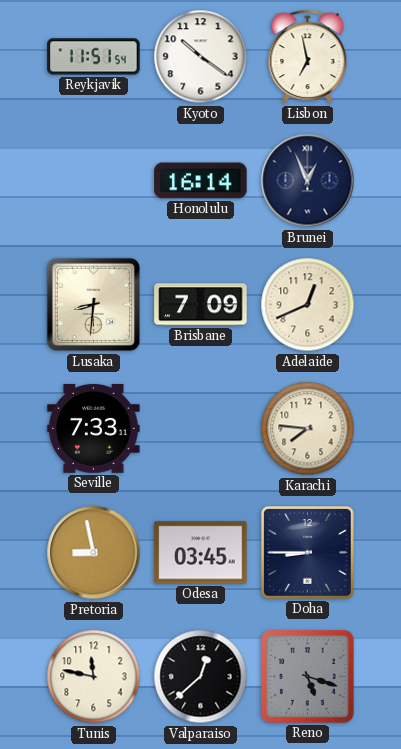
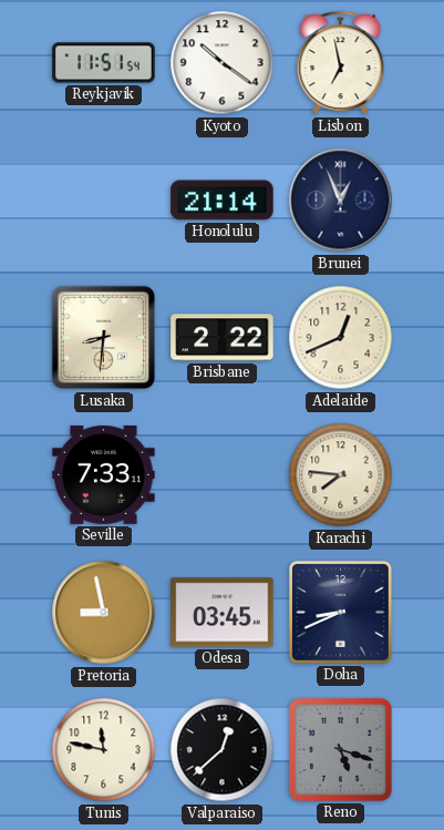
Honolulu: 16:14 -> 21:14 (223, 201)
Brisbane: 7:09 -> 2:22 (223, 338)
Doha: 8:45 -> 8:41 (341, 613)
